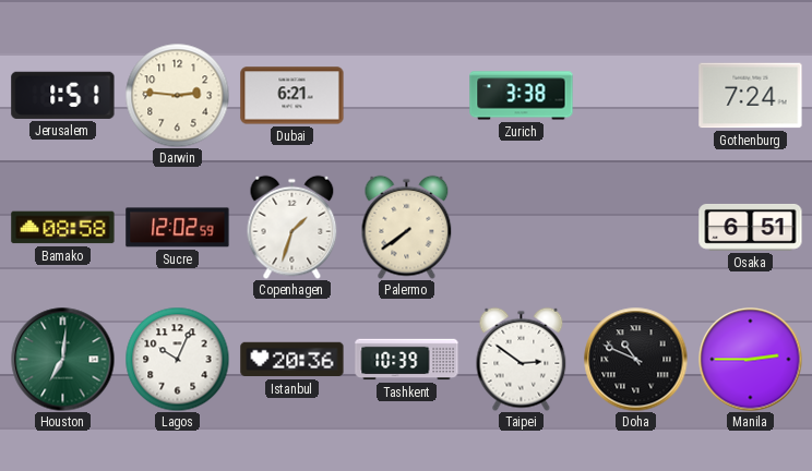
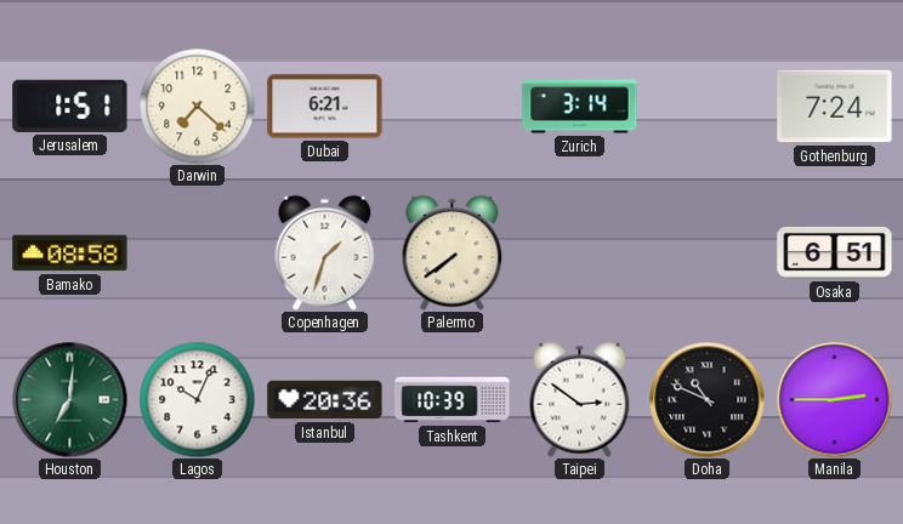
Darwin: 2:46 -> 7:22 (197, 106)
Zurich: 3:38 -> 3:14 (580, 107)
Sucre: 12:02 -> none (178, 228)
